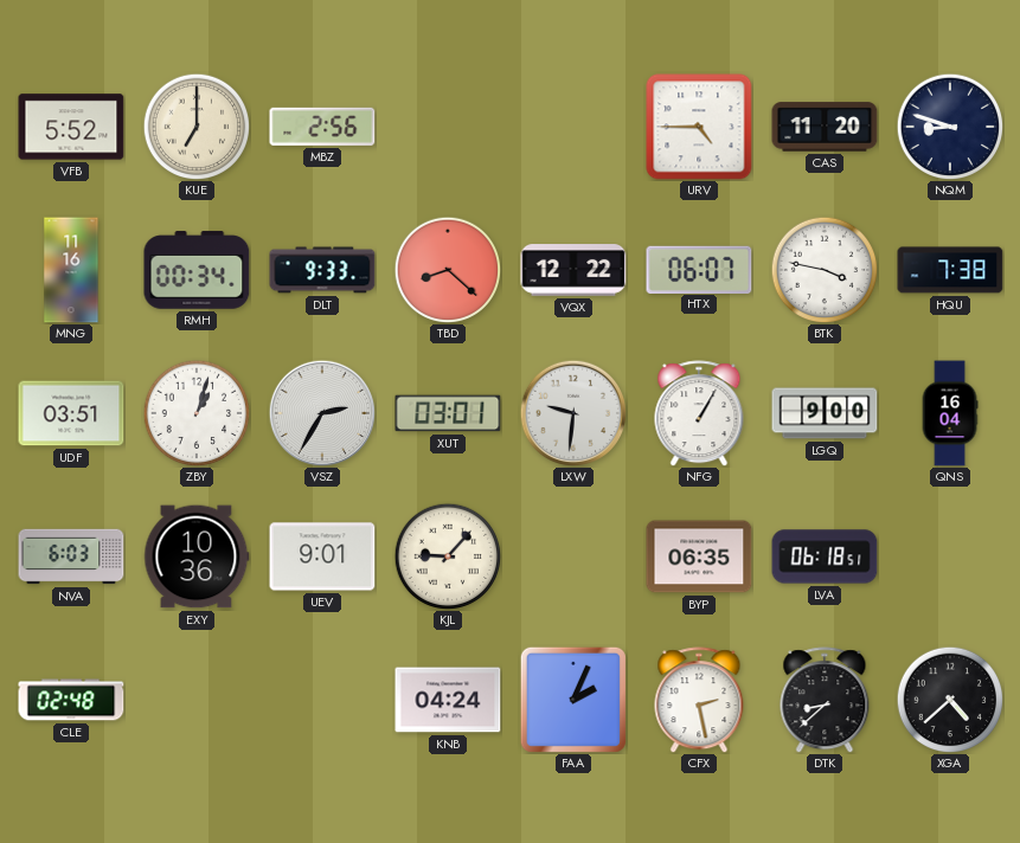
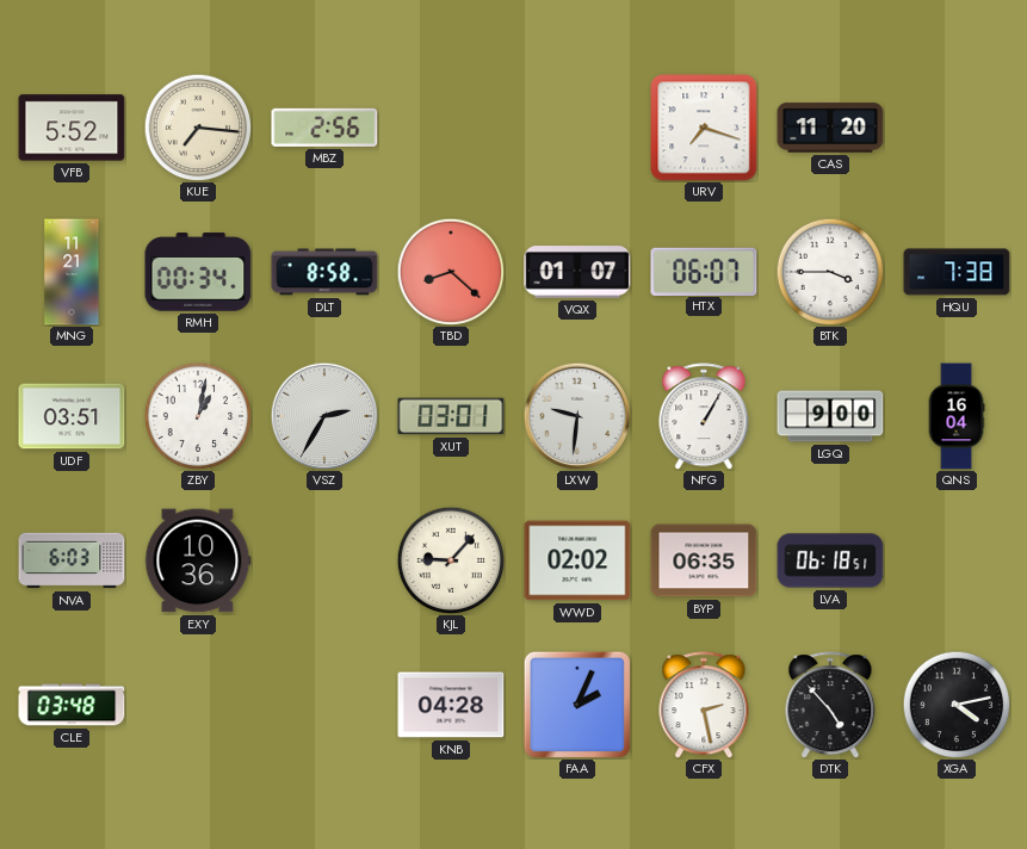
KUE: 7:00 -> 7:16 (198, 128)
URV: 4:45 -> 7:18 (704, 128)
NQM: 8:48 -> none (950, 127)
MNG: 11:16 -> 11:21 (72, 272)
DLT: 9:33 -> 8:58 (324, 272)
VQX: 12:22 -> 01:07 (577, 272)
BTK: 3:47 -> 3:45 (830, 272)
ZBY: 1:03 -> 1:02 (198, 416)
UEV: 9:01 -> none (322, 556)
WWD: none -> 02:02 (577, 560)
CLE: 02:48 -> 03:48 (72, 705)
KNB: 04:24 -> 04:28 (451, 705)
DTK: 8:38 -> 4:53 (830, 705)
XGA: 4:38 -> 4:13 (957, 705)
